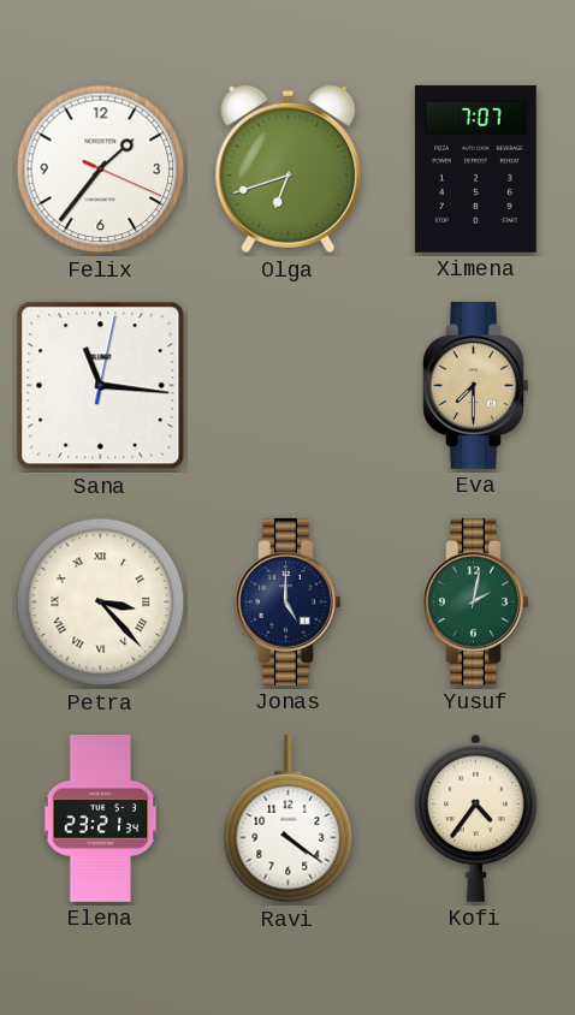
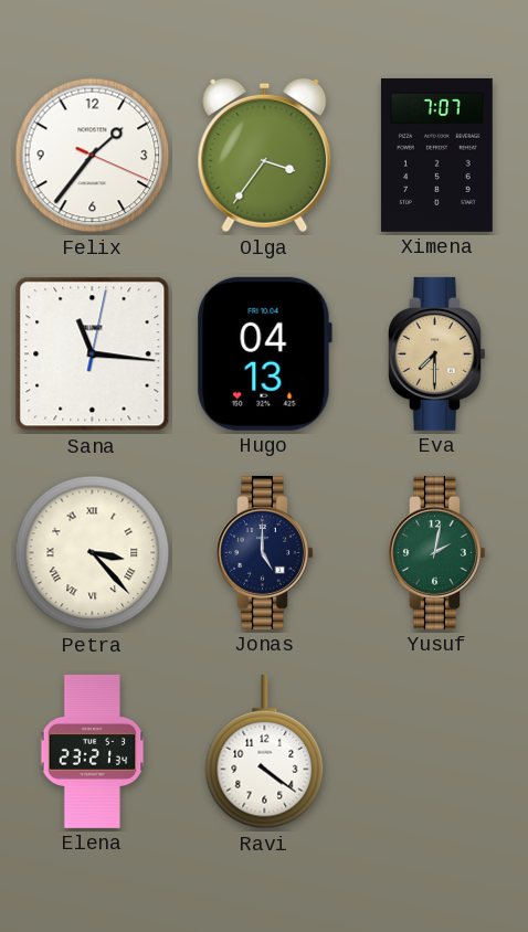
Olga: 6:42 -> 3:36 (265, 156)
Hugo: none -> 04:13 (264, 353)
Kofi: 4:36 -> none (476, 818)
